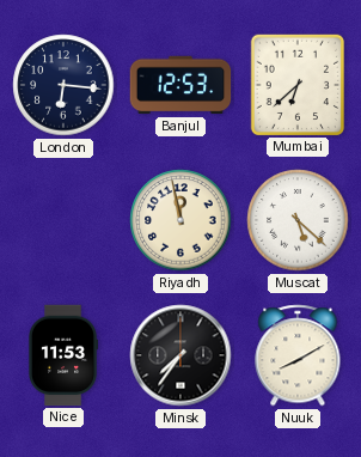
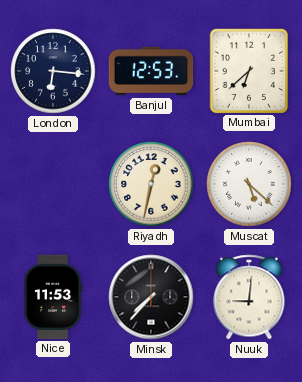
Riyadh: 11:58 -> 12:32 (151, 184)
Minsk: 7:36 -> 7:37 (151, 297)
Nuuk: 8:10 -> 9:01 (249, 297)
